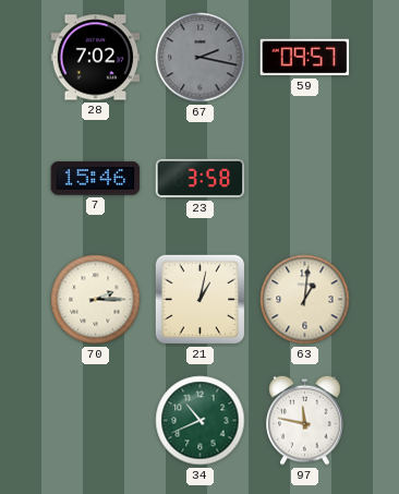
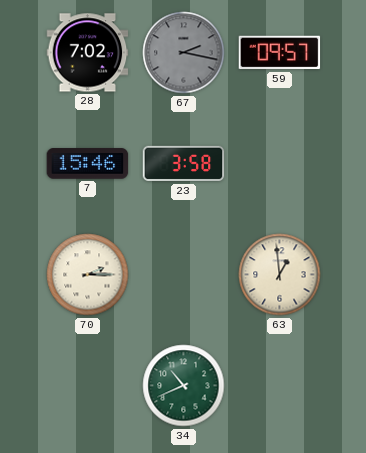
21: 1:02 -> none (201, 300)
63: 1:01 -> 12:59 (280, 275)
97: 11:47 -> none (305, 420)
